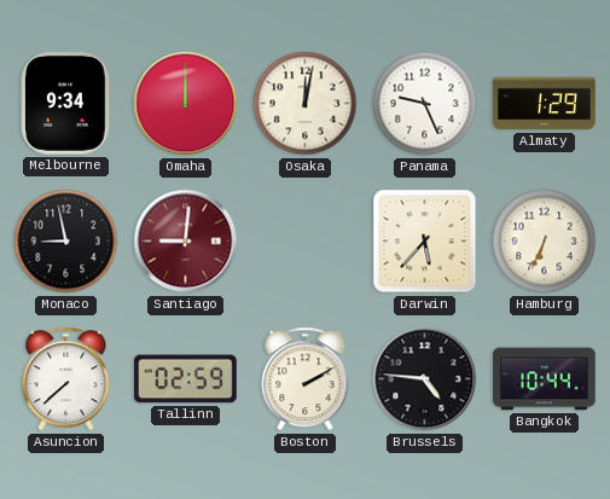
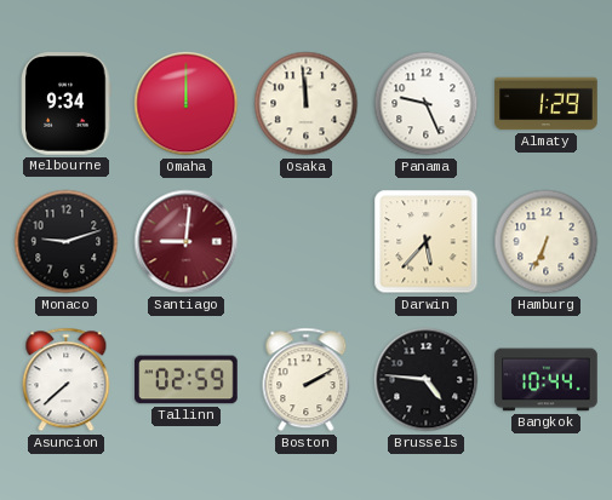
Osaka: 12:02 -> 11:59 (307, 104)
Monaco: 8:58 -> 9:12 (67, 242)
